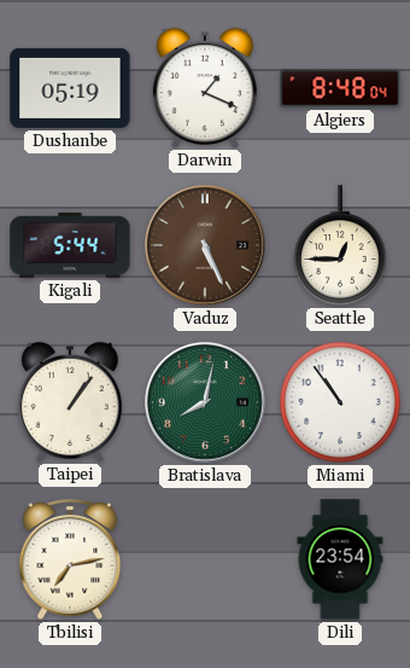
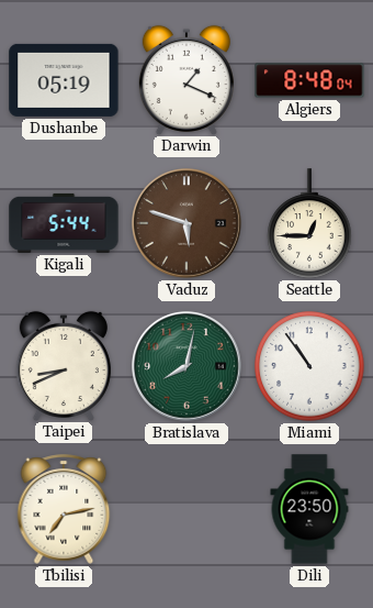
Vaduz: 5:26 -> 5:48 (187, 223)
Taipei: 1:06 -> 8:41 (64, 365)
Dili: 23:54 -> 23:50 (309, 509)
